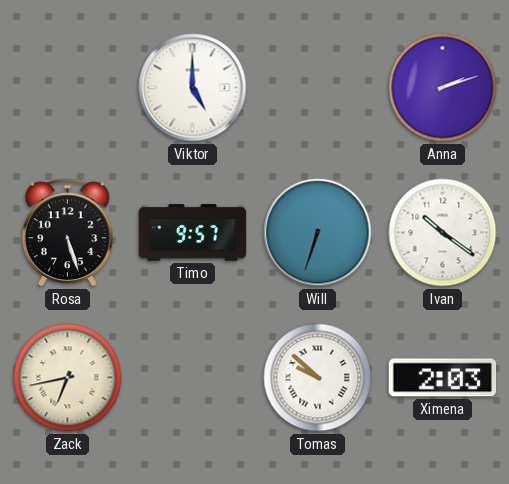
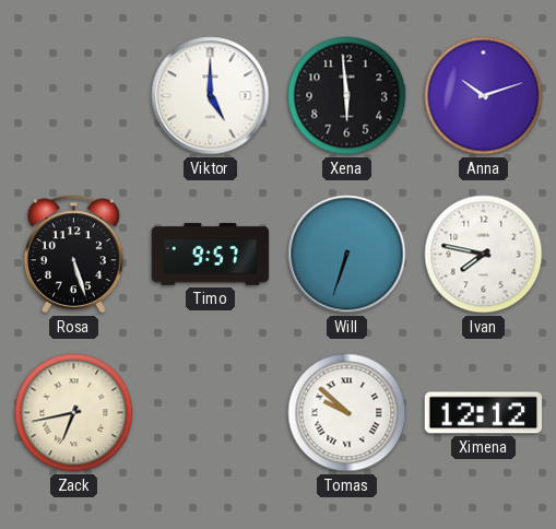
Xena: none -> 5:59 (347, 96)
Anna: 2:12 -> 10:12 (484, 96)
Ivan: 10:21 -> 7:47 (484, 255)
Ximena: 2:03 -> 12:12 (484, 413)
